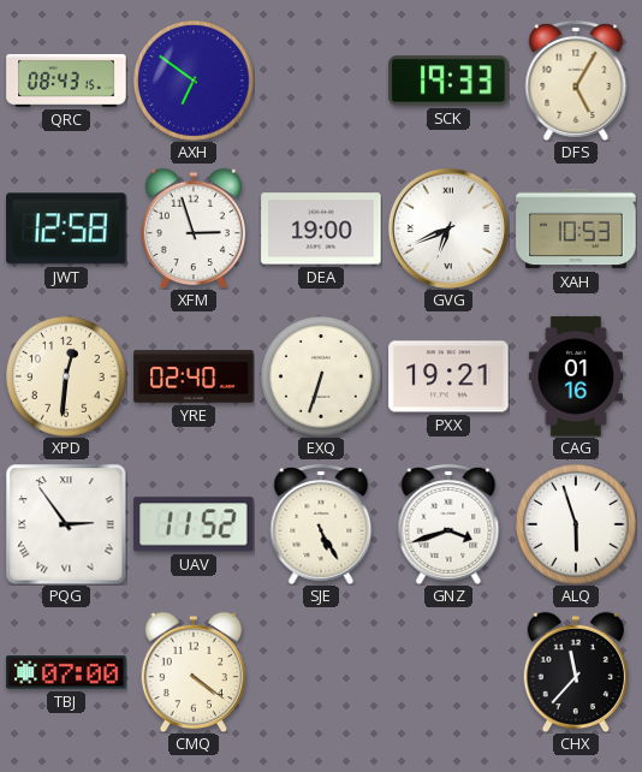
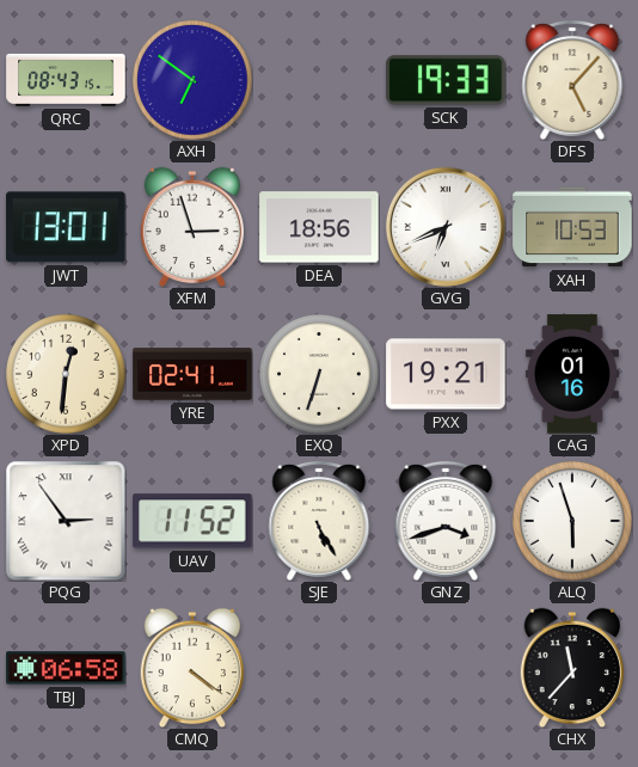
DFS: 5:05 -> 5:07 (572, 80)
JWT: 12:58 -> 13:01 (66, 227)
DEA: 19:00 -> 18:56 (319, 227)
YRE: 02:40 -> 02:41 (192, 374)
TBJ: 07:00 -> 06:58 (66, 668)
